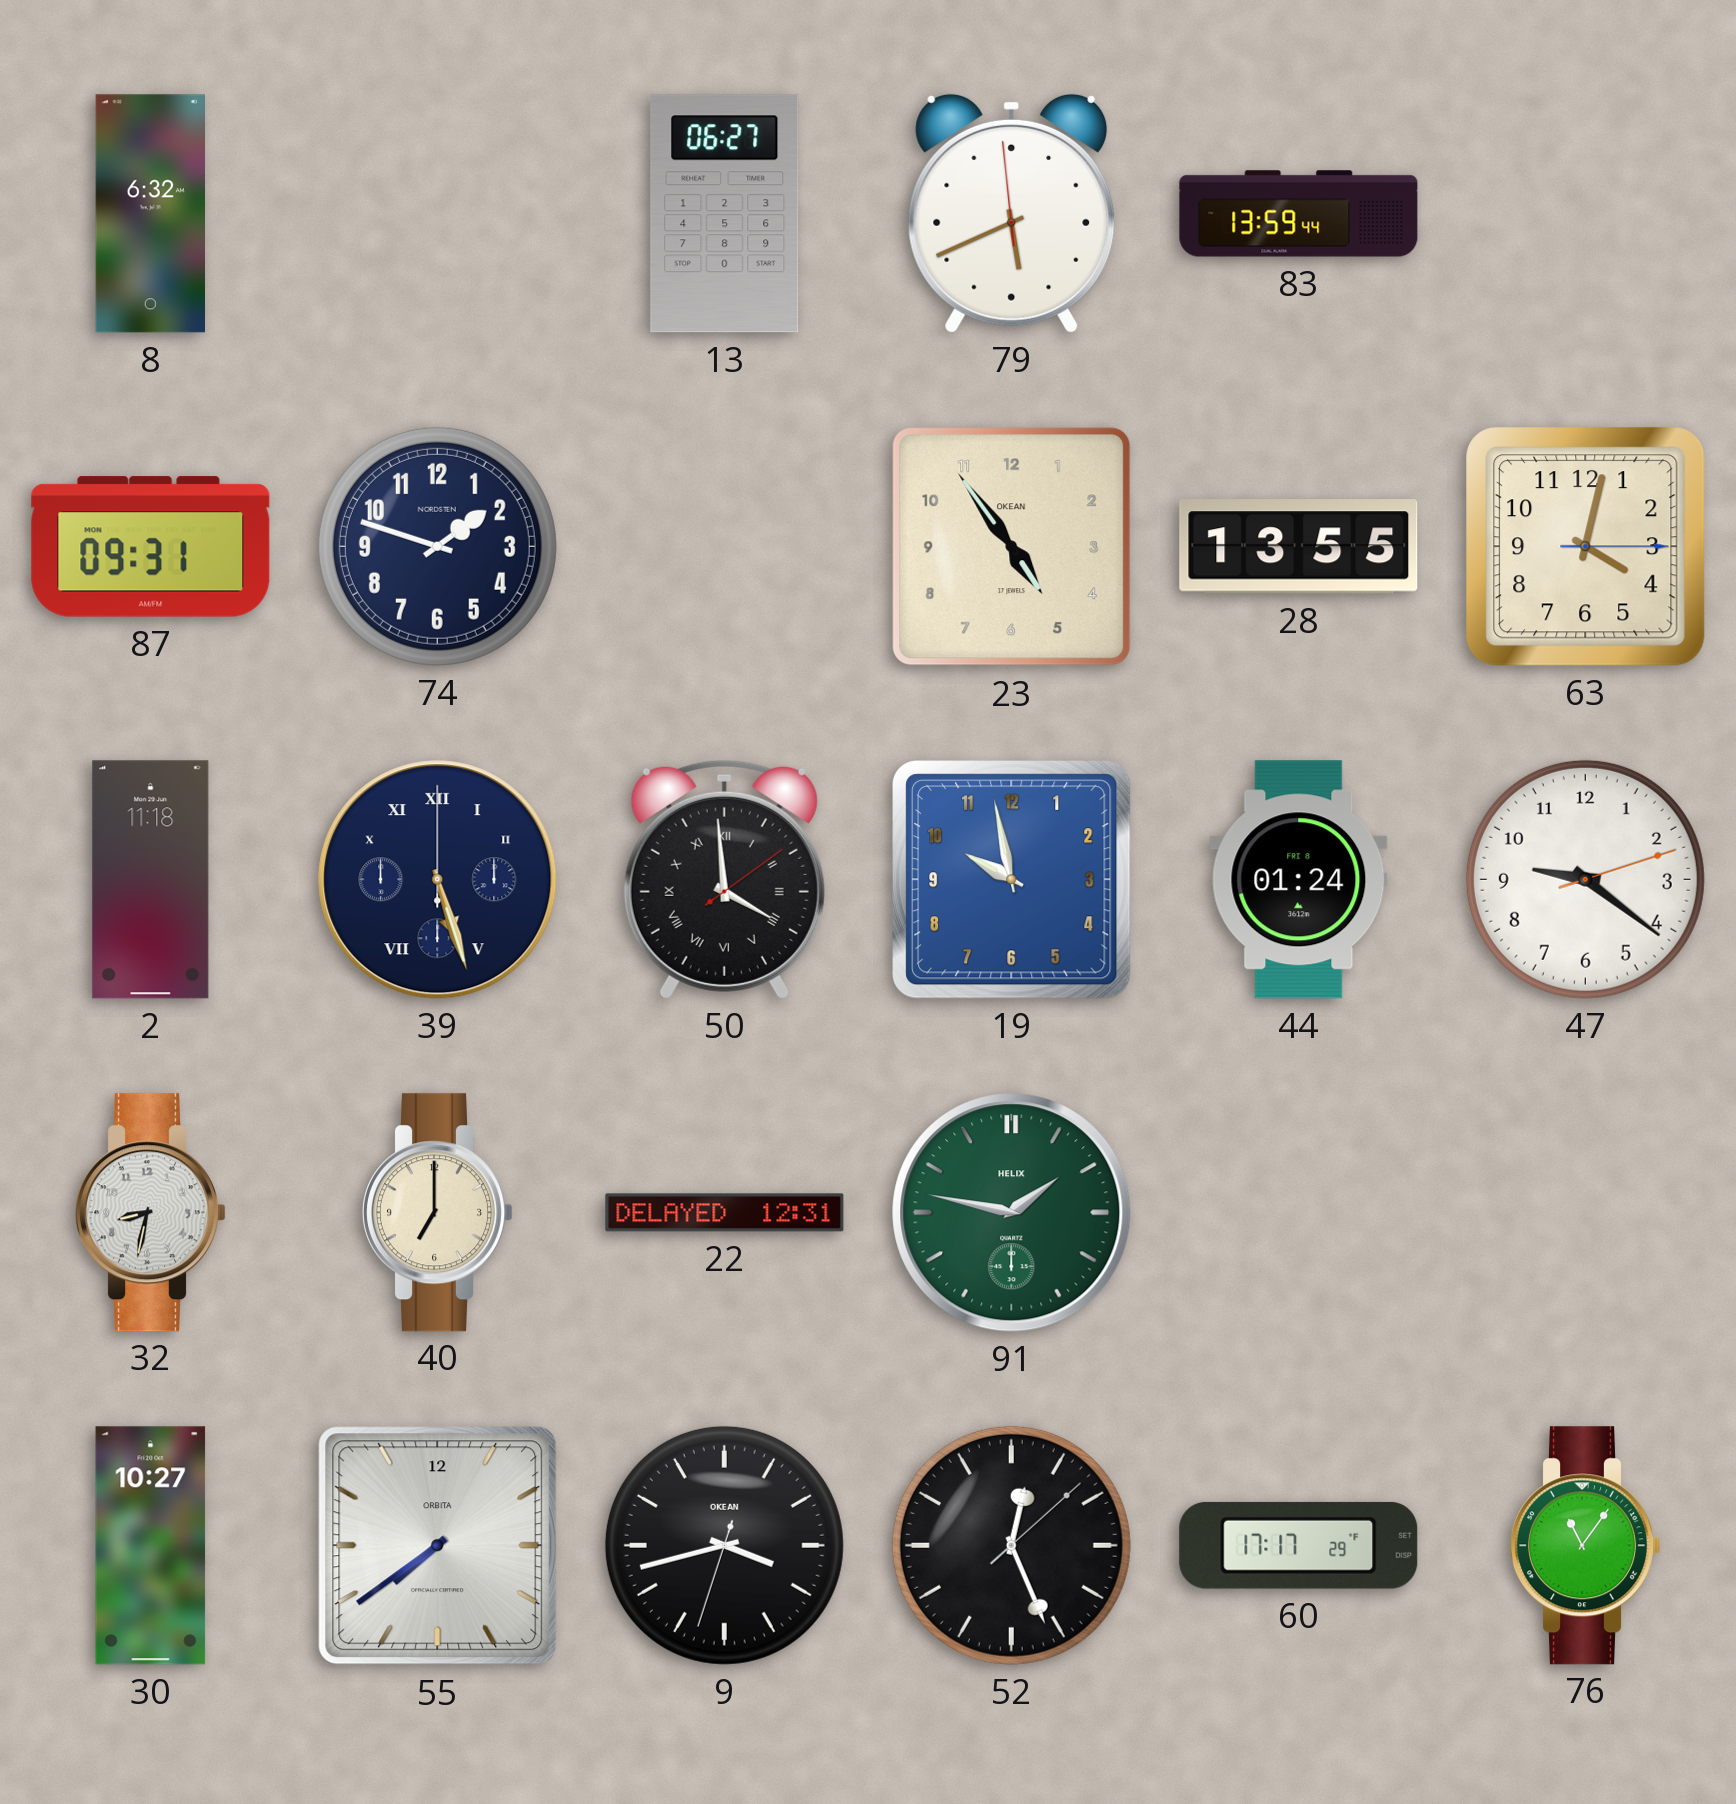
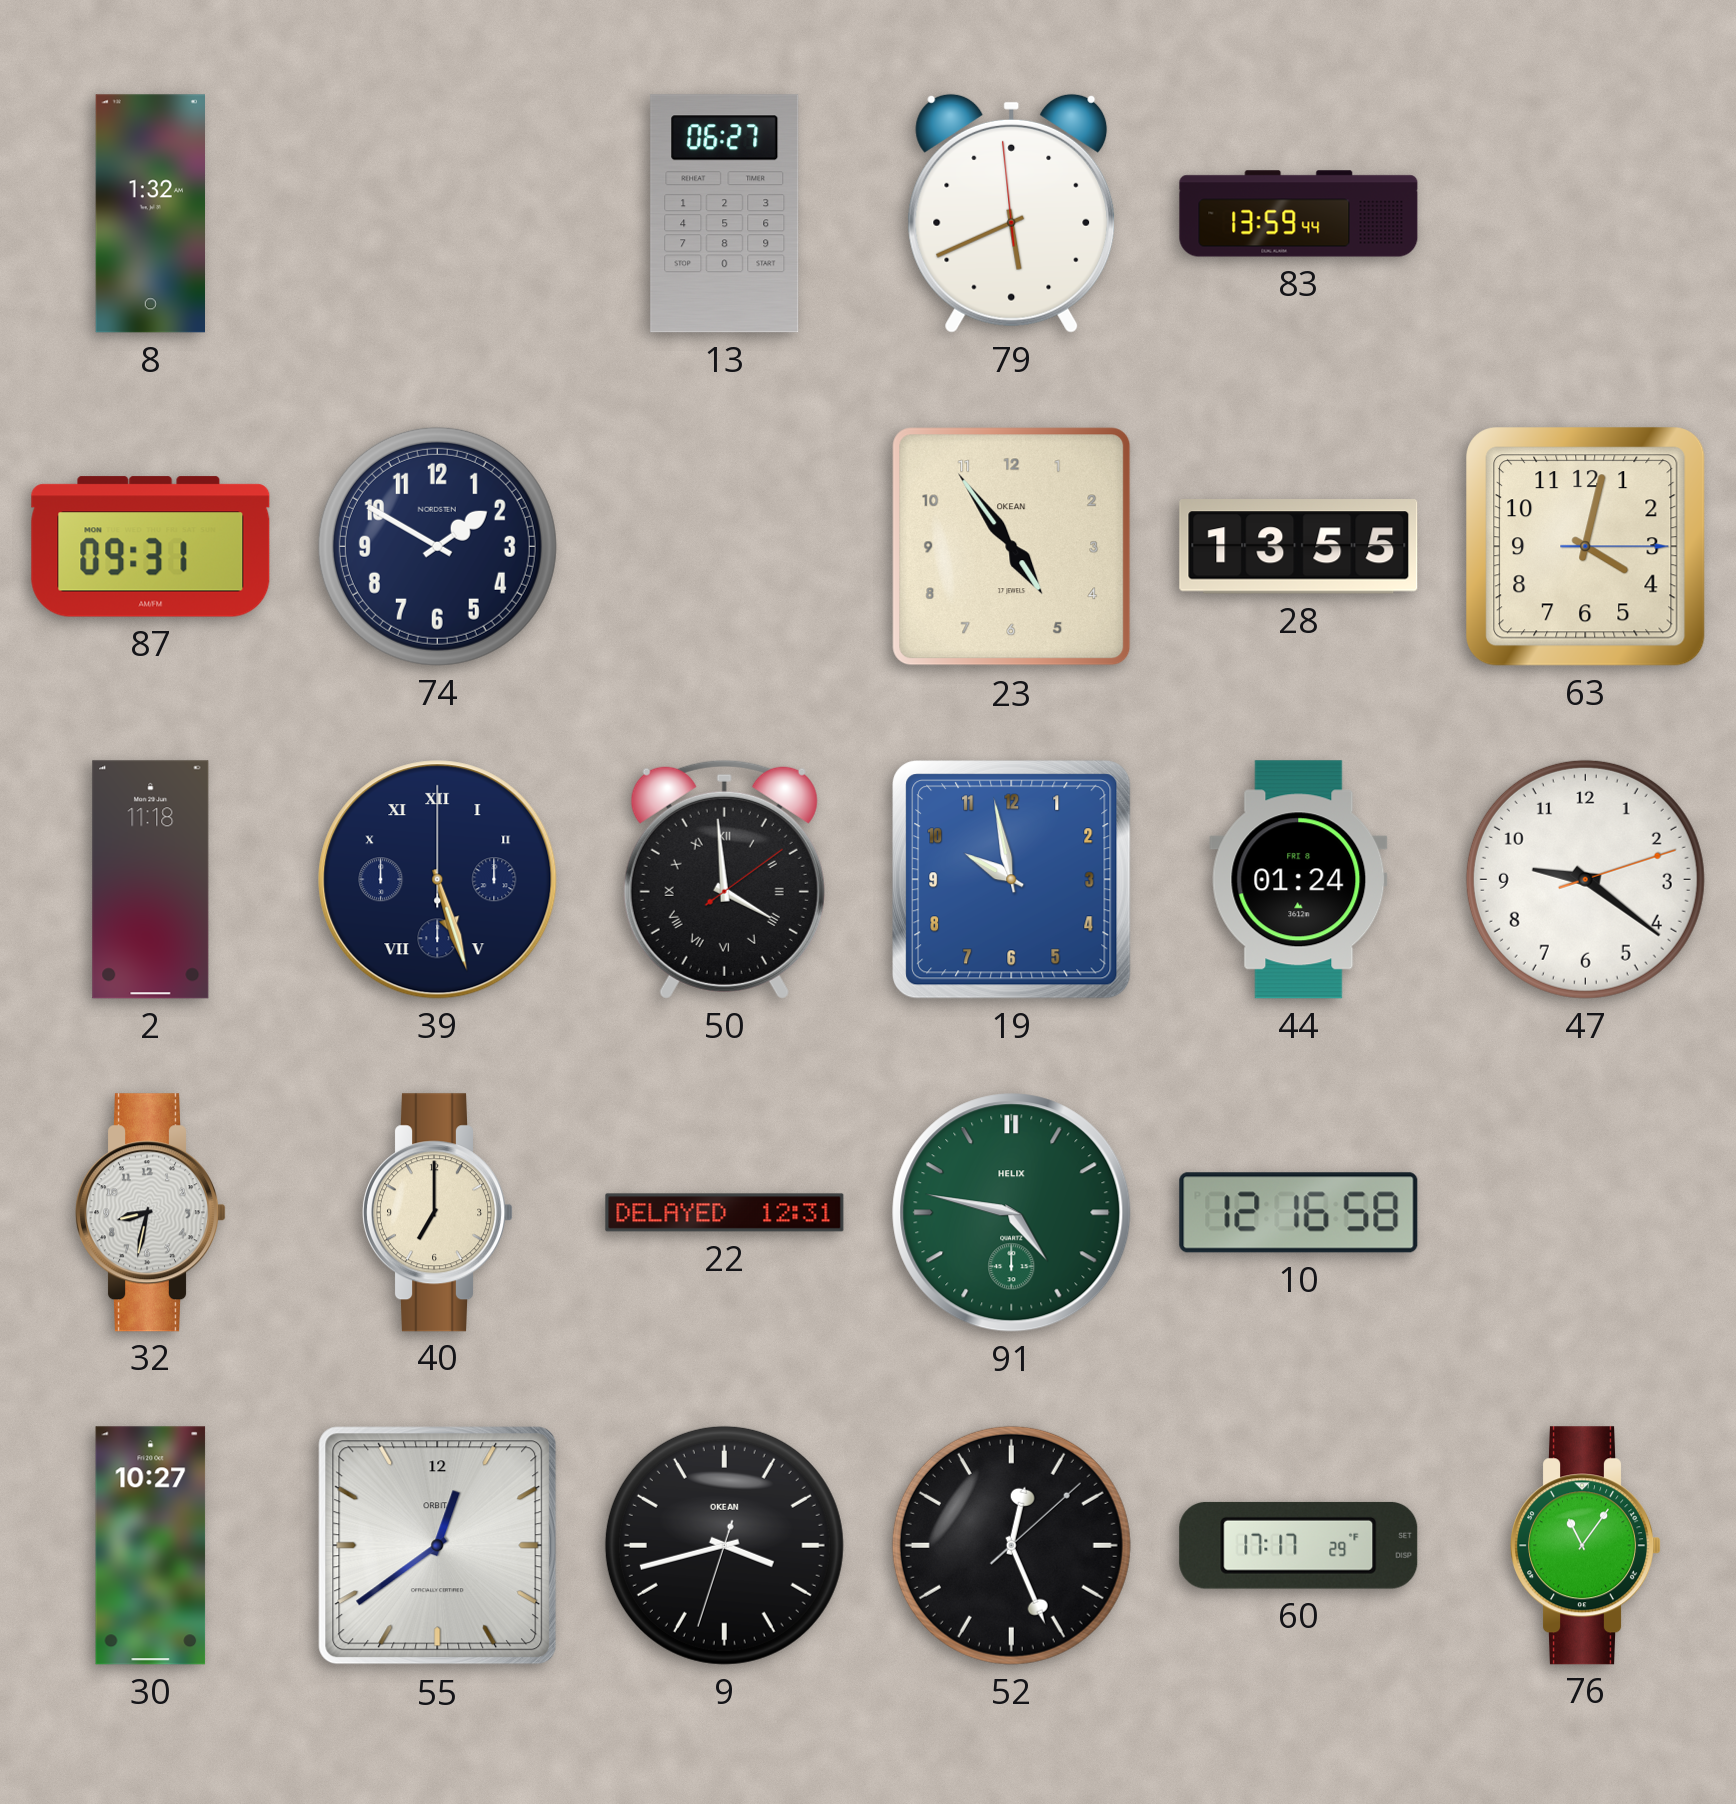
8: 6:32 -> 1:32 (150, 214)
74: 1:48 -> 1:50 (437, 546)
91: 1:47 -> 4:47 (1012, 1213)
10: none -> 12:16 (1299, 1213)
55: 7:39 -> 12:39 (438, 1546)
